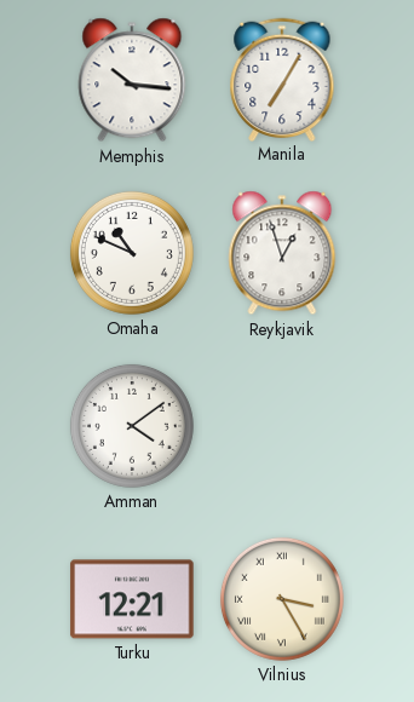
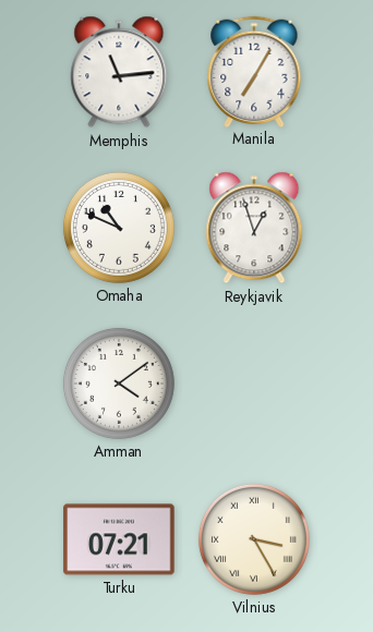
Memphis: 10:16 -> 11:14 (119, 72)
Turku: 12:21 -> 07:21 (119, 539)
